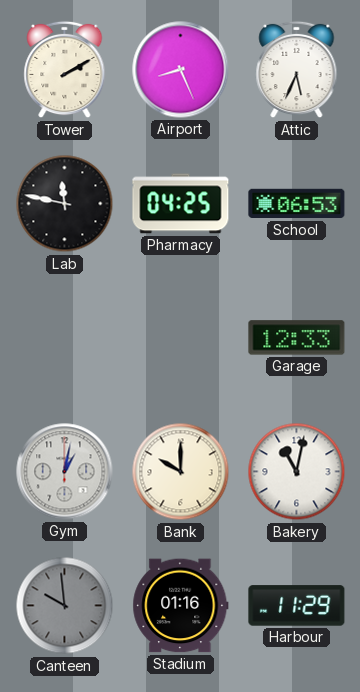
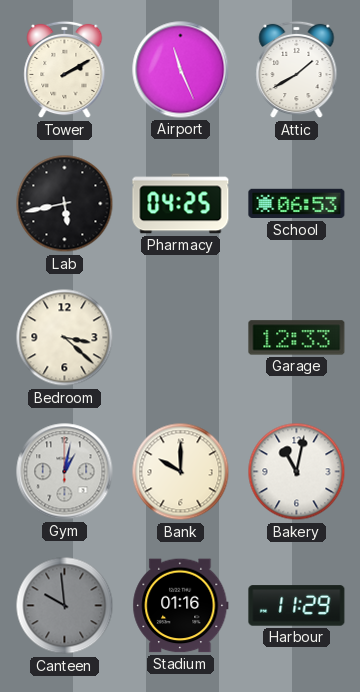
Airport: 8:26 -> 11:26 (181, 70)
Attic: 5:34 -> 1:40 (297, 70)
Lab: 11:47 -> 5:43 (65, 204)
Bedroom: none -> 3:22 (65, 338)
